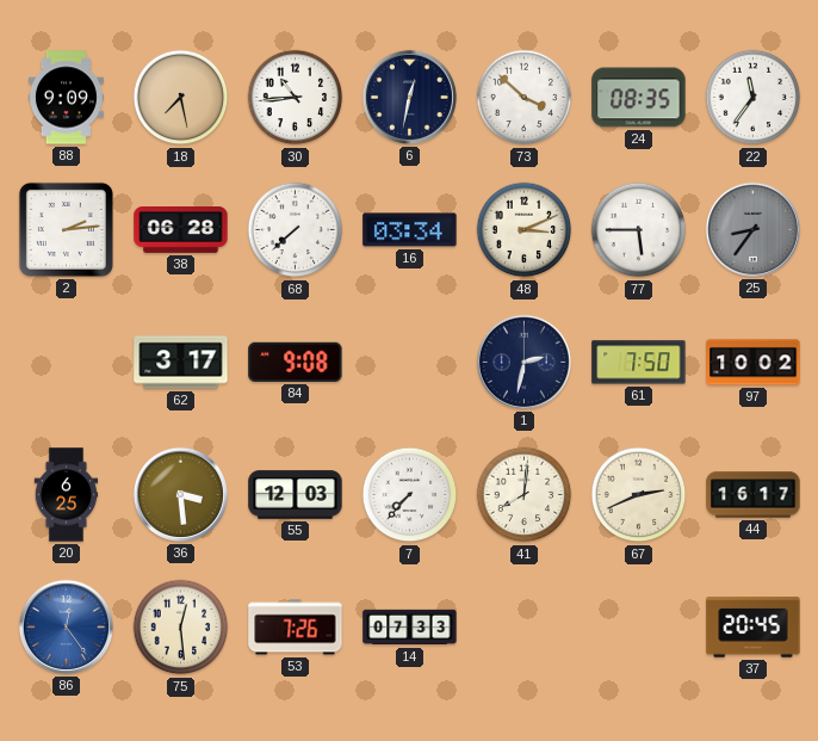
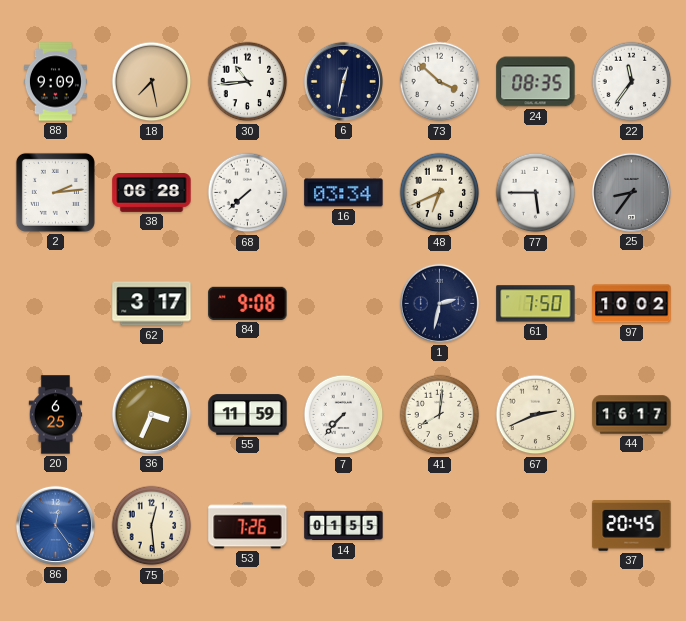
48: 3:11 -> 6:41 (440, 193)
36: 3:29 -> 3:34 (151, 414)
55: 12:03 -> 11:59 (248, 415)
14: 07:33 -> 01:55 (344, 526)
